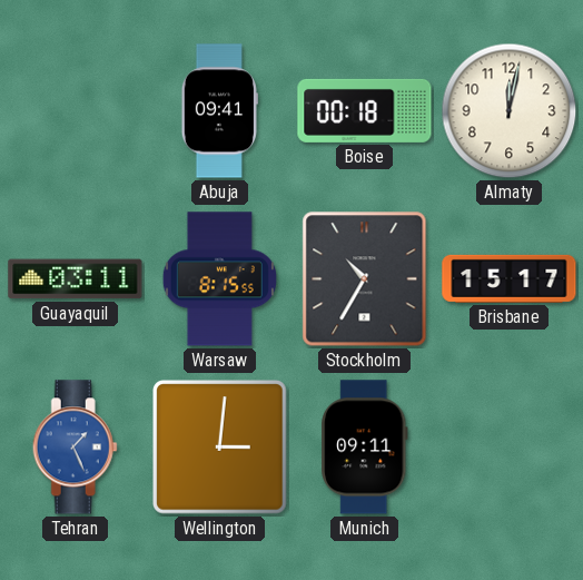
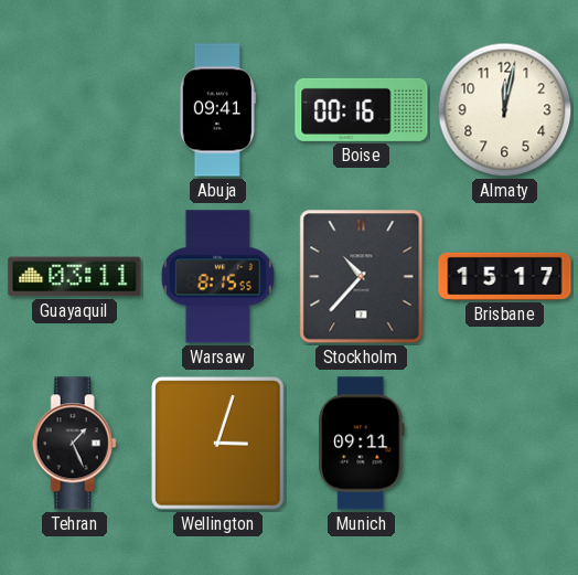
Boise: 00:18 -> 00:16 (362, 109)
Stockholm: 10:35 -> 10:37 (362, 277)
Tehran dial: blue -> black (74, 444)
Wellington: 3:01 -> 3:03 (218, 444)
